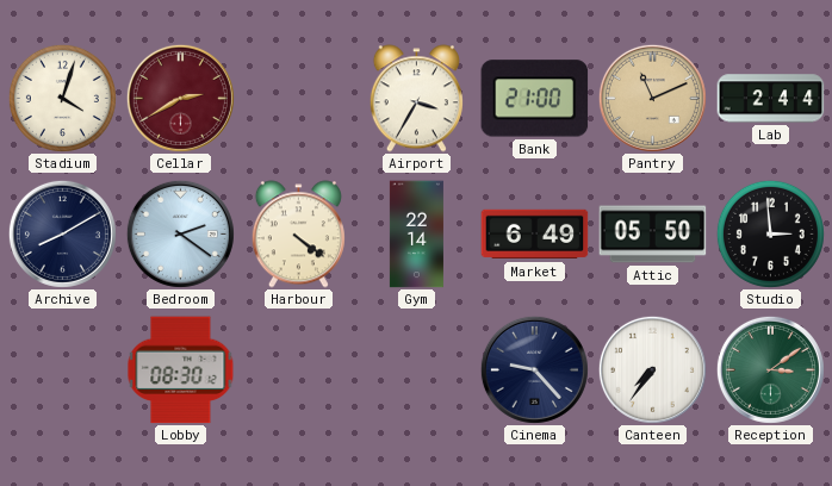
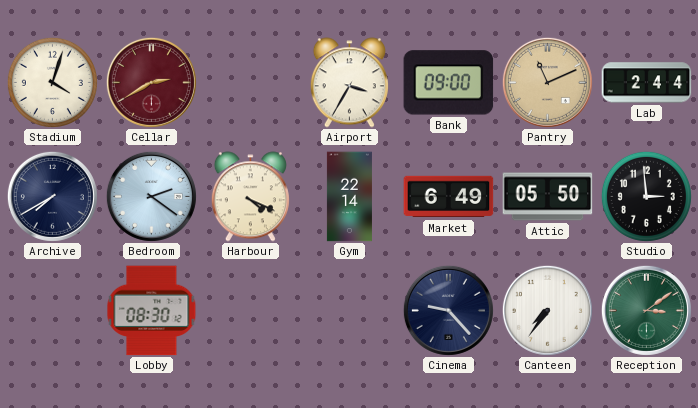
Bank: 21:00 -> 09:00 (449, 83)
Archive: 8:10 -> 7:40 (52, 196)
Harbour: 4:21 -> 4:19 (250, 197)
